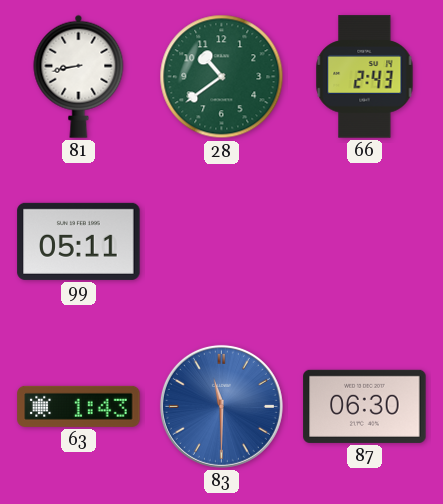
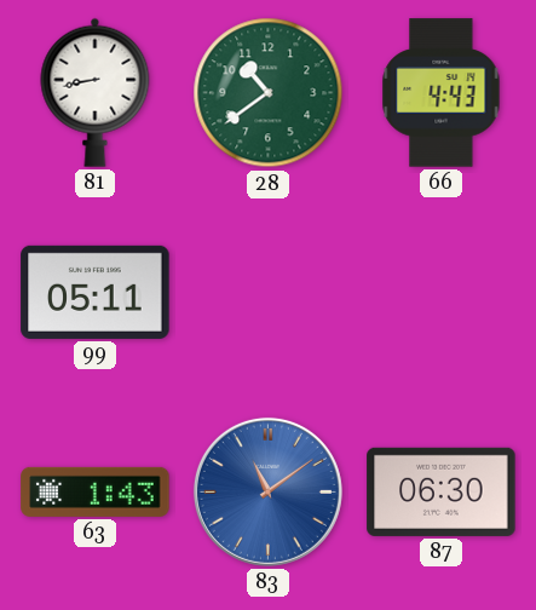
66: 2:43 -> 4:43 (442, 93)
83: 11:30 -> 11:09 (267, 491)
